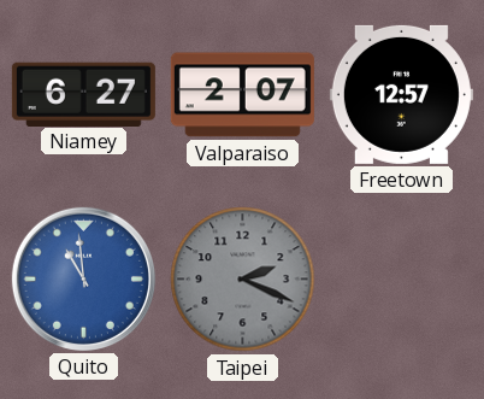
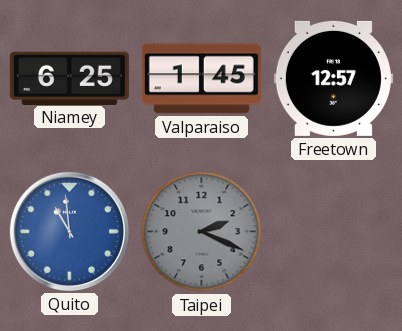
Niamey: 6:27 -> 6:25 (69, 78)
Valparaiso: 2:07 -> 1:45 (201, 79)
